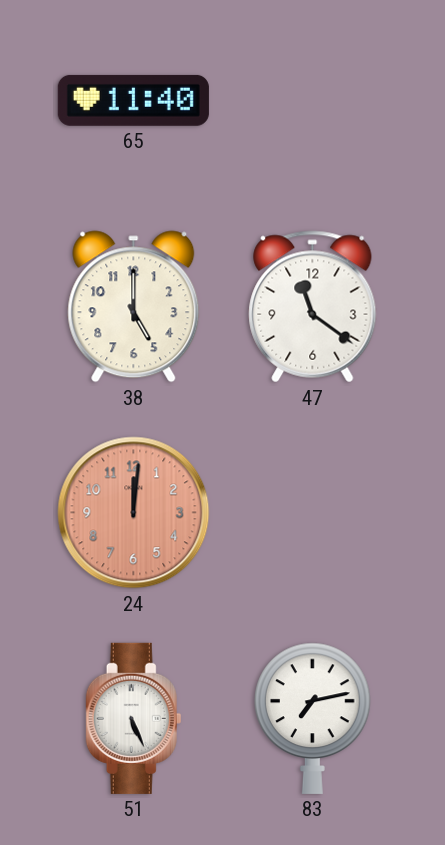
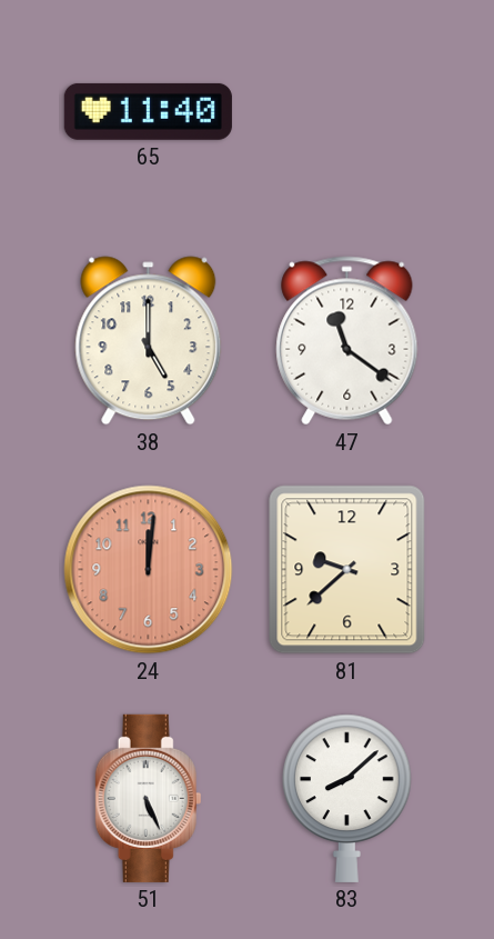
81: none -> 9:38 (347, 570)
83: 7:13 -> 8:08 (347, 798)
